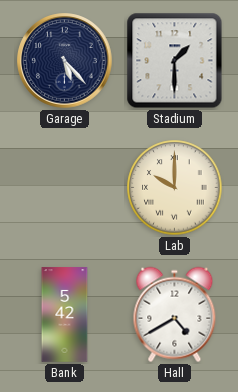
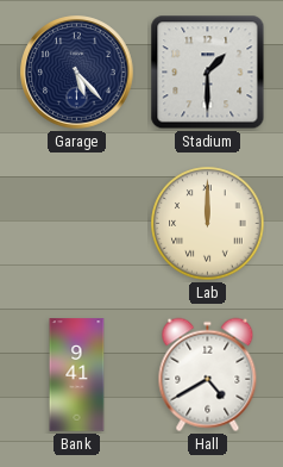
Lab: 10:00 -> 12:00 (208, 224)
Bank: 5:42 -> 9:41 (77, 375)
